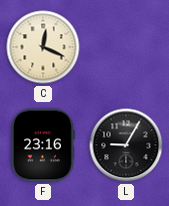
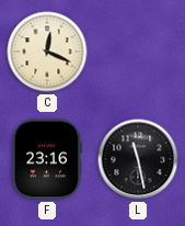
L: 9:05 -> 11:28 (138, 159)
